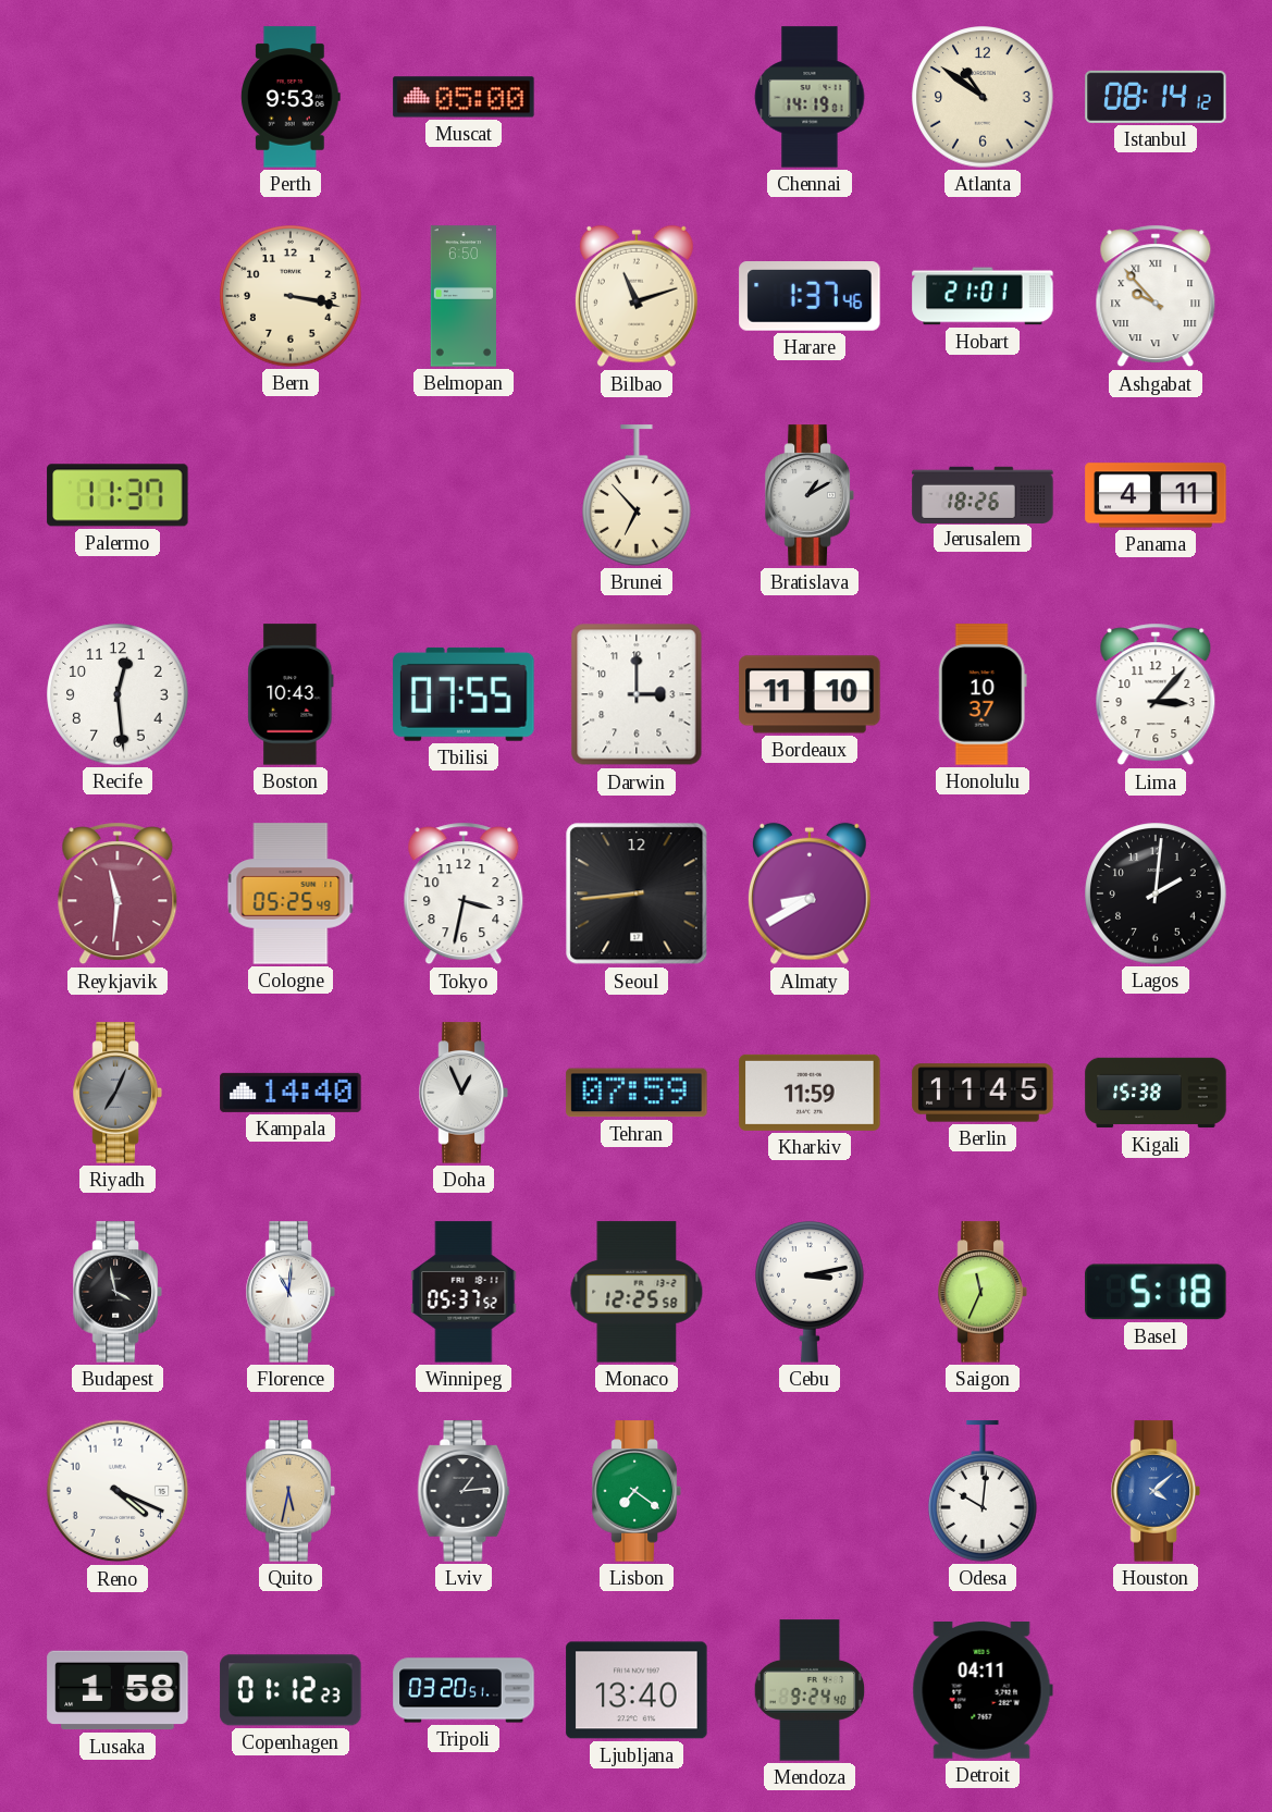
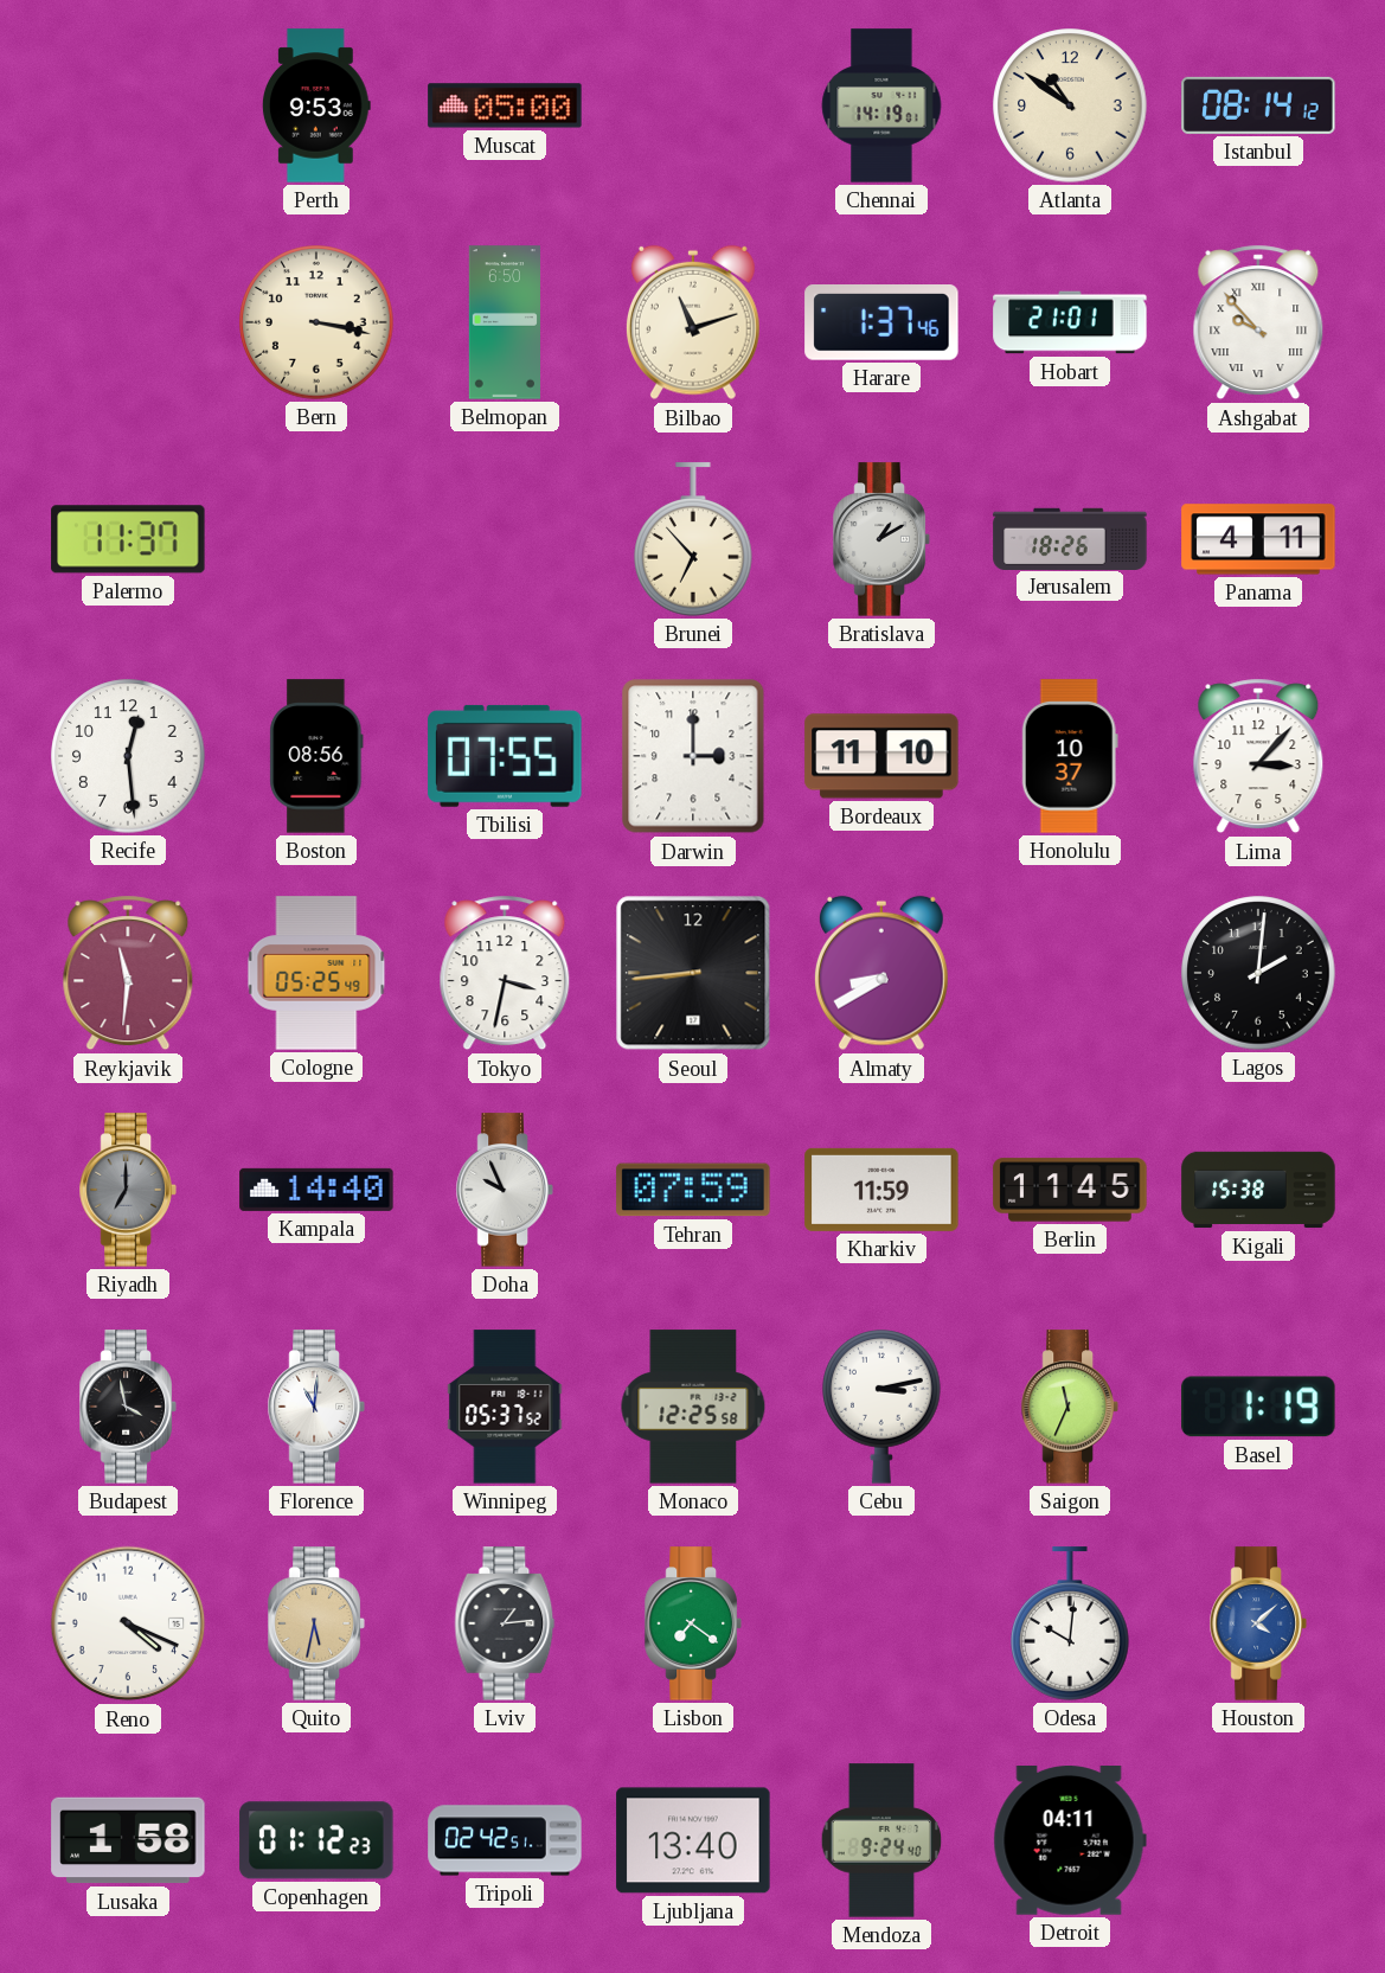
Boston: 10:43 -> 08:56 (316, 756)
Riyadh: 7:04 -> 7:00 (128, 1190)
Doha: 12:56 -> 9:56 (505, 1190)
Basel: 5:18 -> 1:19 (1258, 1407)
Tripoli: 03:20 -> 02:42 (505, 1840)
